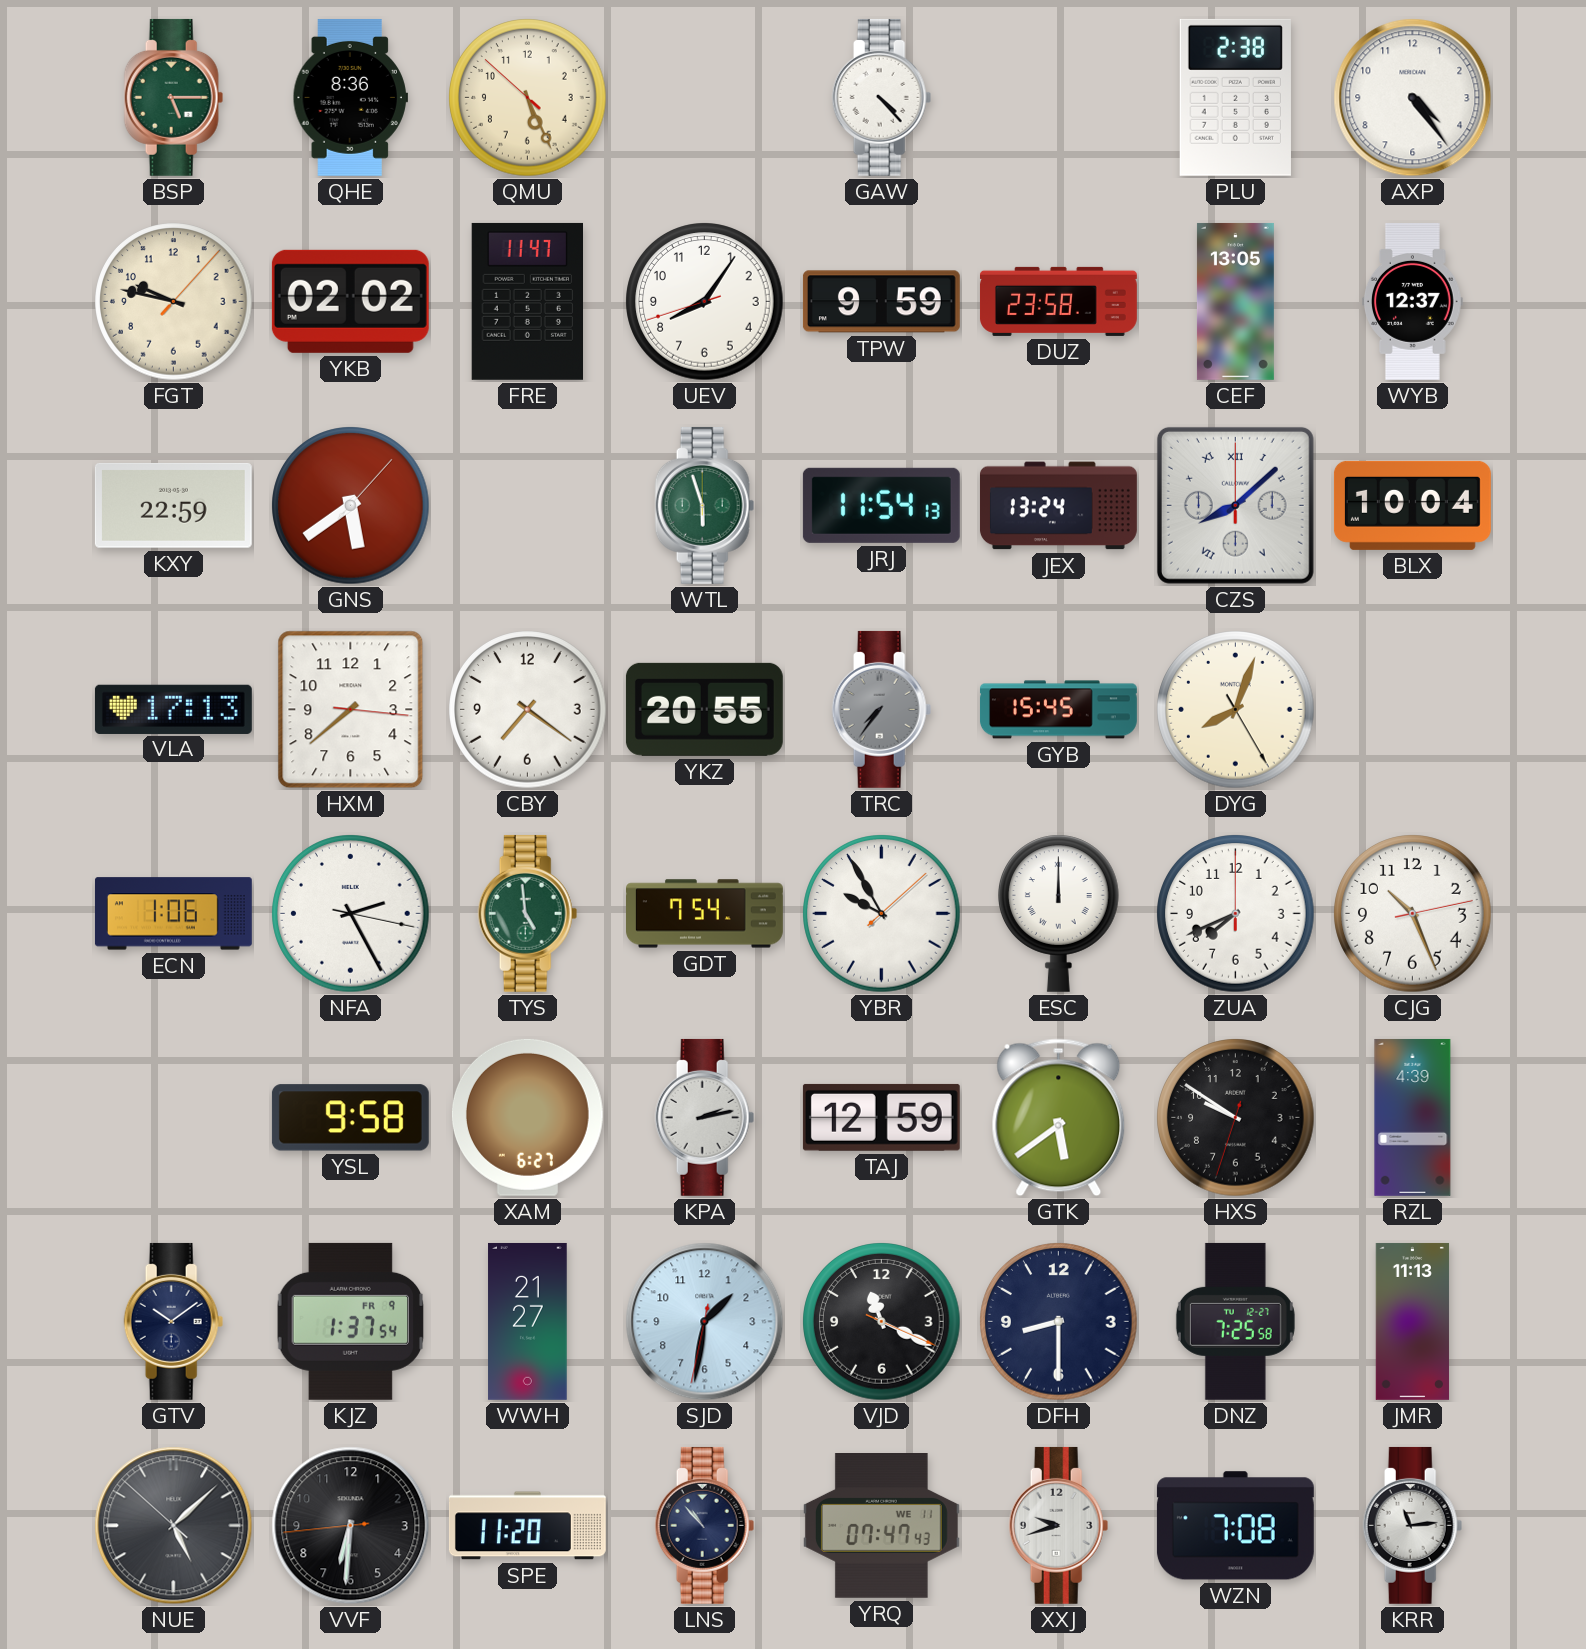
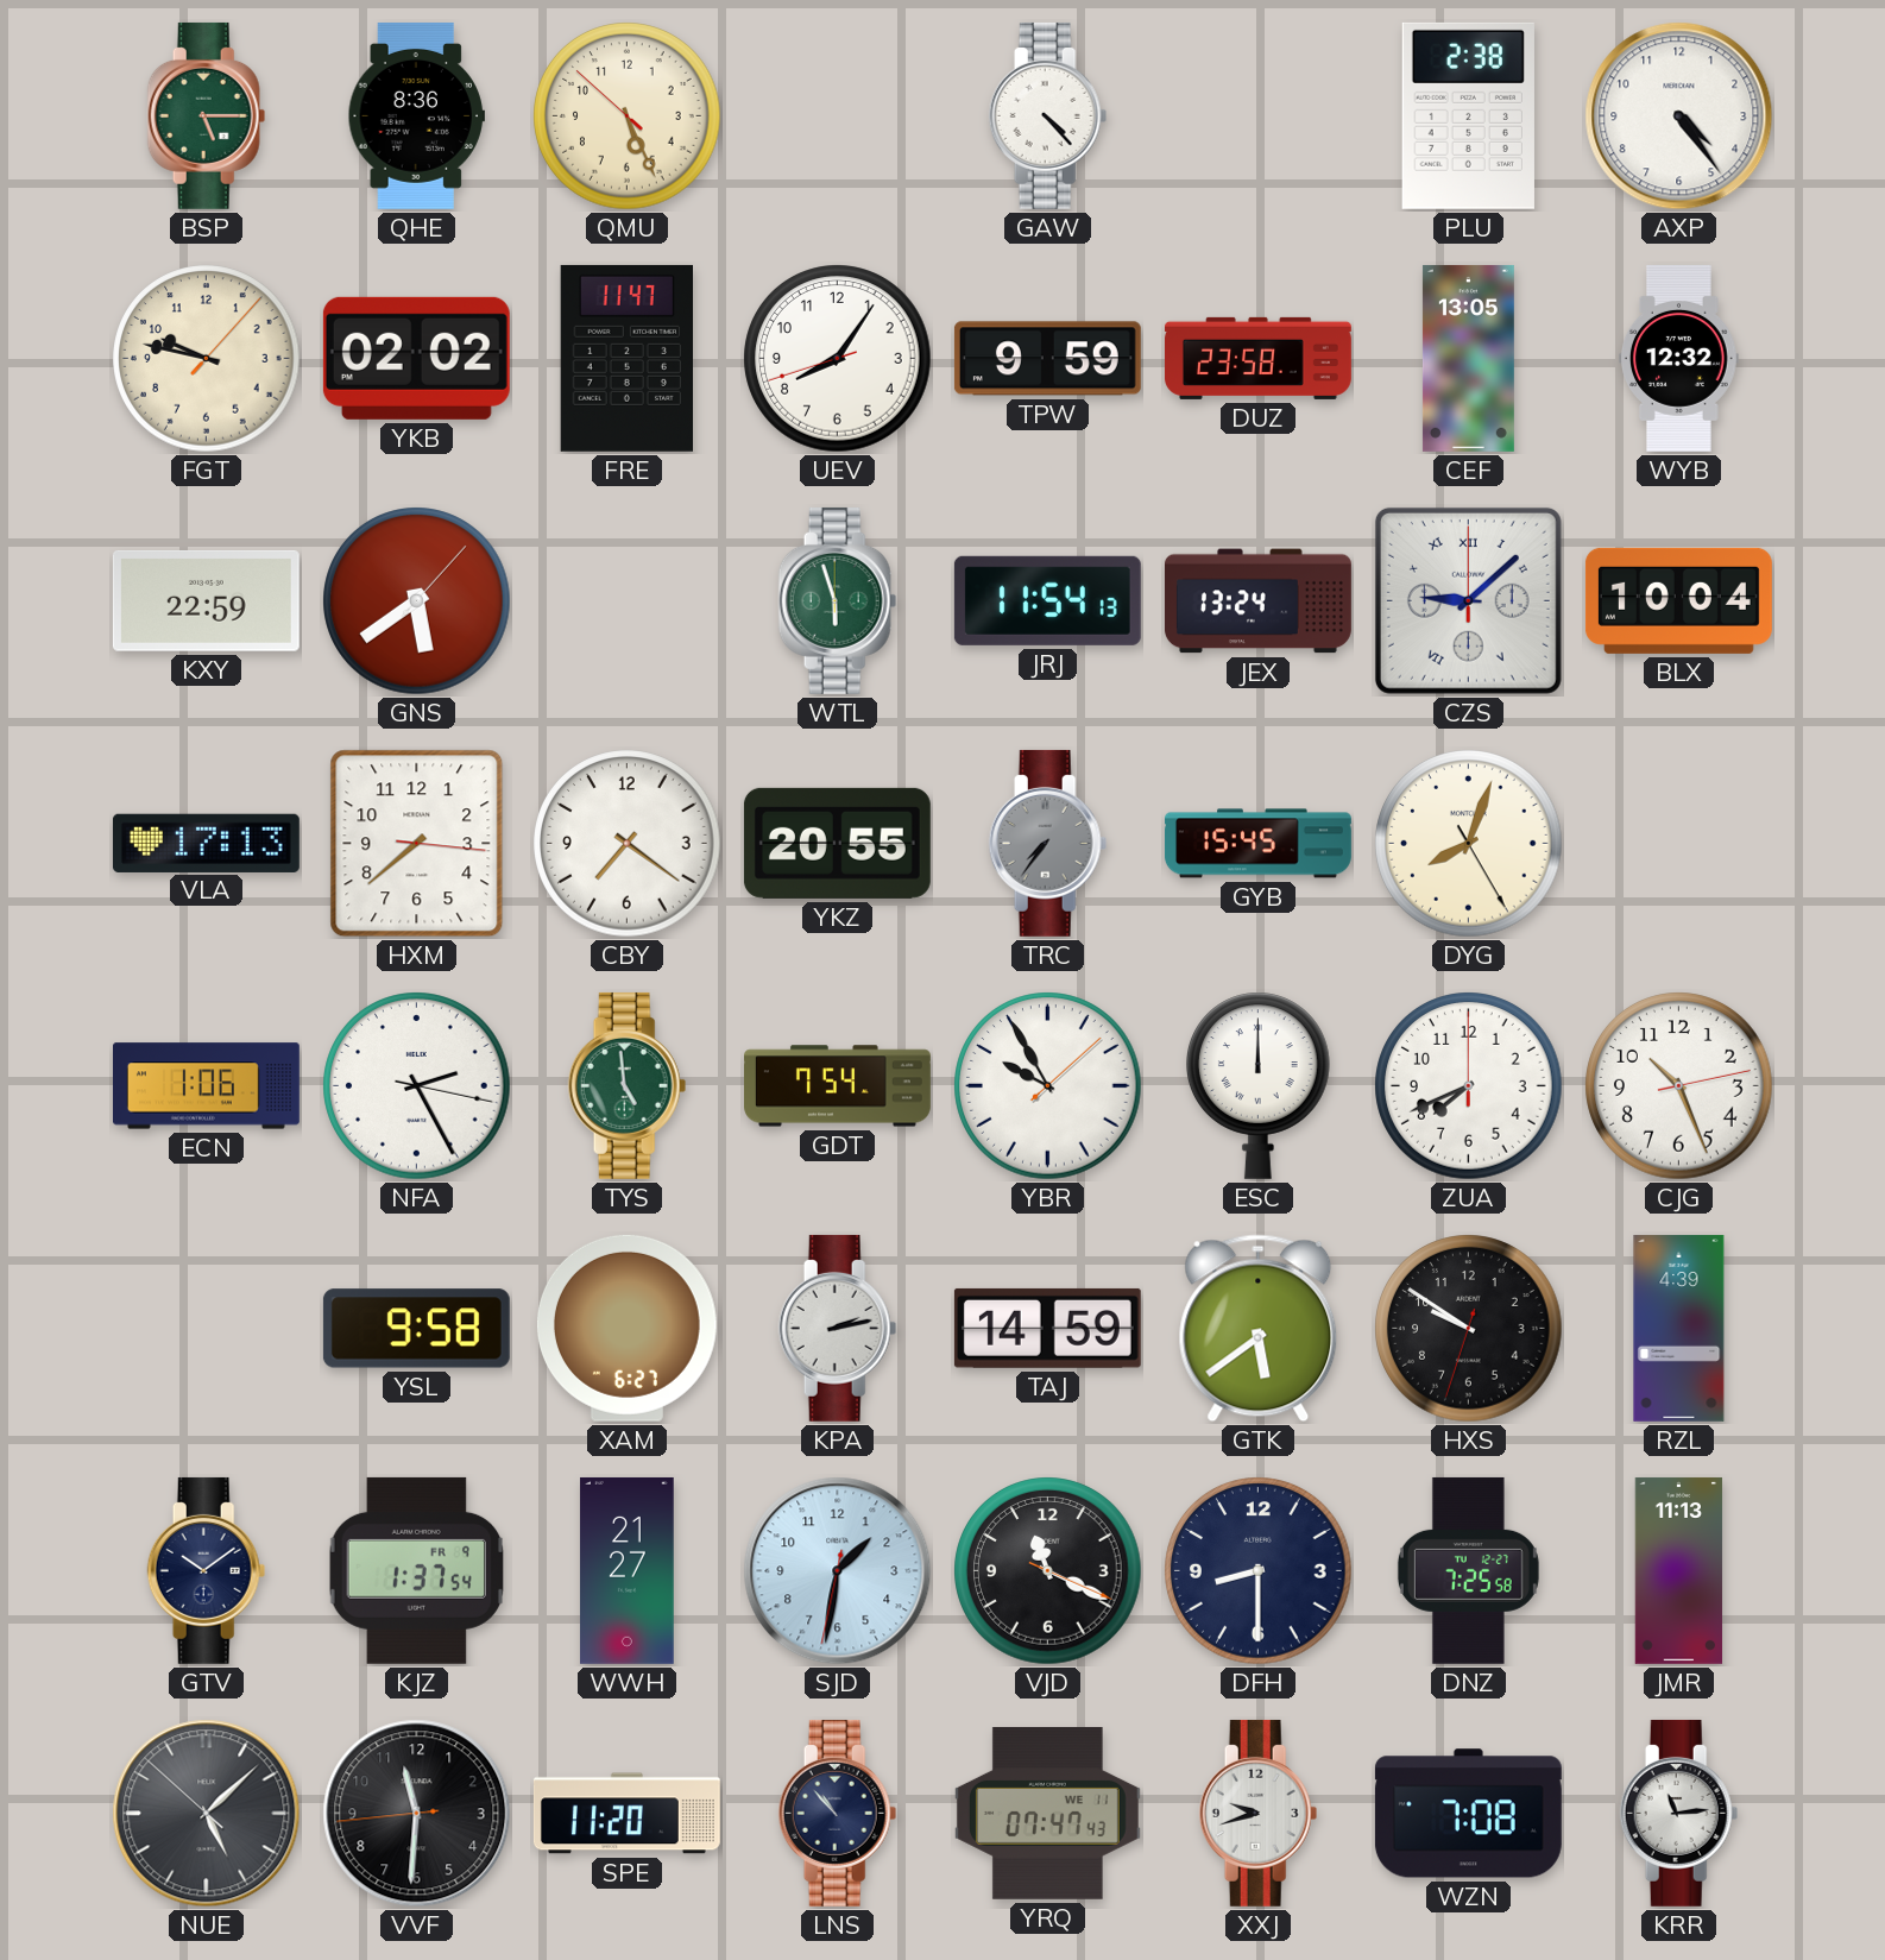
WYB: 12:37 -> 12:32 (1679, 358)
CZS: 8:08 -> 9:08 (1468, 600)
TAJ: 12:59 -> 14:59 (1047, 1328)
VVF: 6:30 -> 11:30 (417, 1814)
